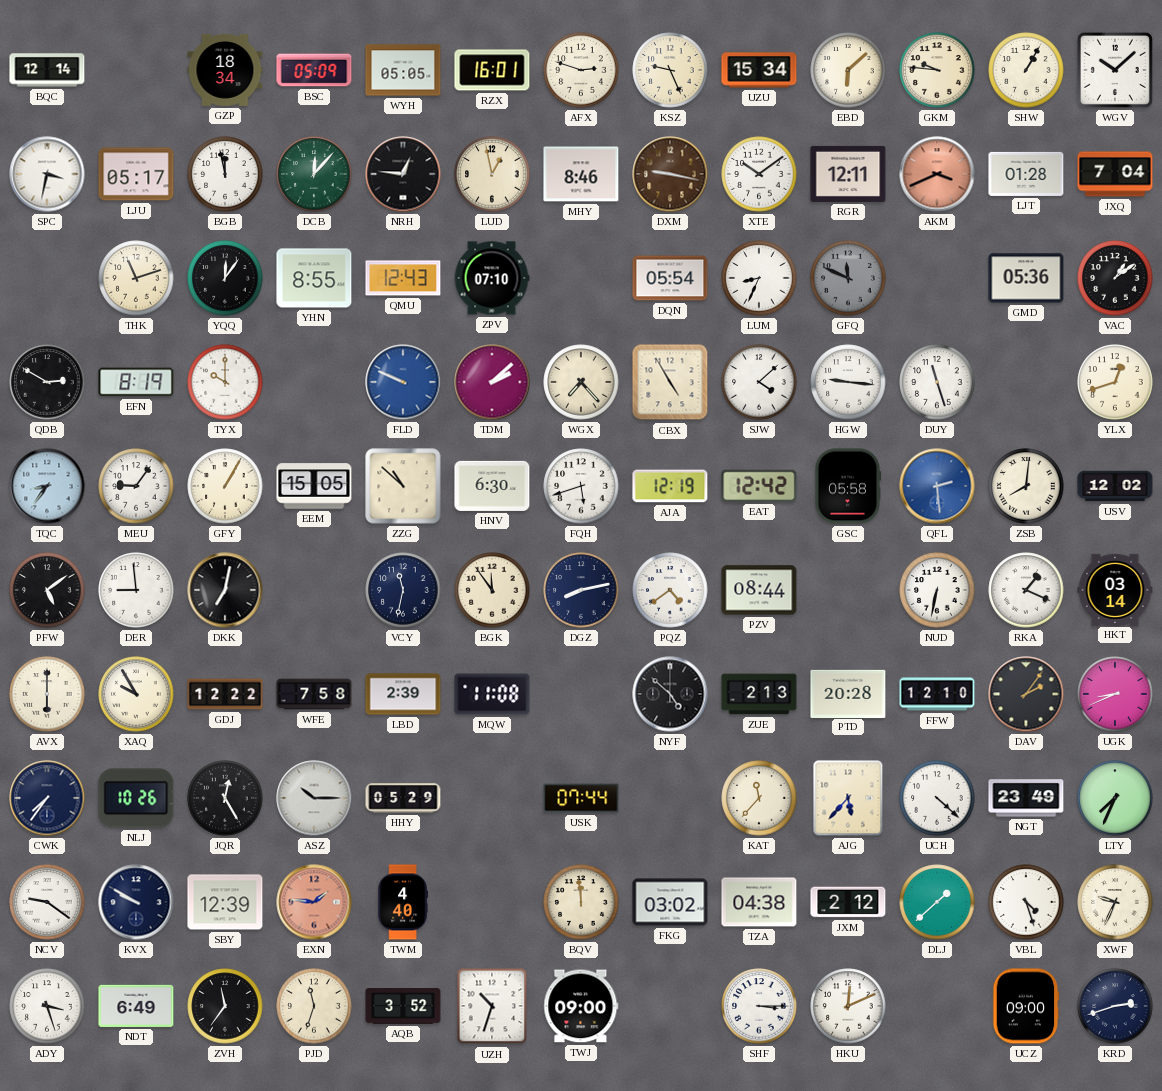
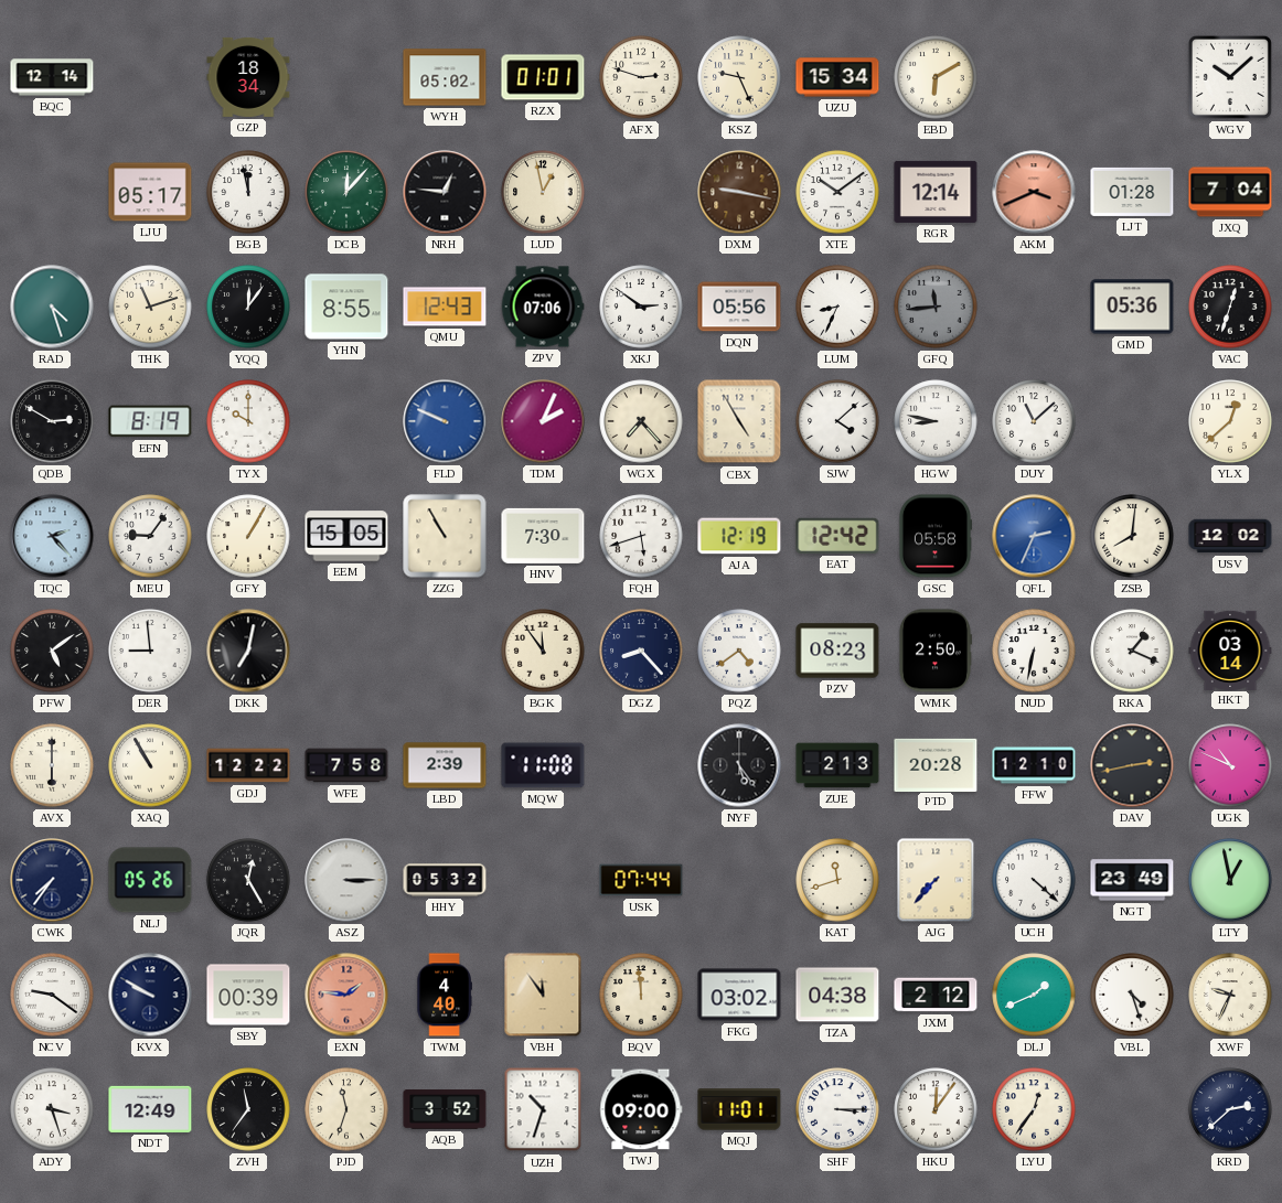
BSC: 05:09 -> none (314, 70)
WYH: 05:05 -> 05:02 (445, 77)
RZX: 16:01 -> 01:01 (543, 77)
EBD: 6:08 -> 6:10 (936, 77)
GKM: 9:46 -> none (937, 70)
SHW: 1:05 -> none (1026, 70)
SPC: 3:32 -> none (47, 174)
MHY: 8:46 -> none (581, 174)
RGR: 12:11 -> 12:14 (936, 192)
RAD: none -> 4:27 (52, 307)
ZPV: 07:10 -> 07:06 (543, 307)
XKJ: none -> 2:51 (641, 307)
DQN: 05:54 -> 05:56 (739, 307)
GFQ: 11:49 -> 11:44 (936, 307)
VAC: 1:09 -> 12:33 (1230, 307)
TDM: 2:08 -> 2:04 (543, 421)
HGW: 9:16 -> 8:47 (936, 421)
DUY: 11:27 -> 11:08 (1034, 421)
YLX: 12:42 -> 12:38 (1230, 421)
TQC: 8:36 -> 2:23 (52, 536)
ZZG: 10:52 -> 10:55 (445, 536)
HNV: 6:30 -> 7:30 (543, 536)
QFL: 2:29 -> 2:34 (1034, 536)
VCY: 11:32 -> none (403, 590)
DGZ: 8:13 -> 8:23 (641, 651)
PZV: 08:44 -> 08:23 (837, 651)
WMK: none -> 2:50 (934, 651)
XAQ: 9:55 -> 10:55 (150, 765)
NYF: 4:52 -> 5:24 (739, 765)
DAV: 2:06 -> 2:43 (1132, 765)
UGK: 8:41 -> 10:49 (1230, 765)
NLJ: 10:26 -> 05:26 (150, 880)
ASZ: 10:15 -> 3:15 (346, 880)
HHY: 05:29 -> 05:32 (445, 880)
KAT: 11:37 -> 11:42 (837, 880)
AJG: 5:37 -> 7:37 (936, 880)
LTY: 7:34 -> 12:58 (1230, 880)
SBY: 12:39 -> 00:39 (248, 995)
VBH: none -> 11:54 (543, 995)
DLJ: 1:38 -> 1:41 (1034, 995)
NDT: 6:49 -> 12:49 (150, 1109)
MQJ: none -> 11:01 (739, 1109)
HKU: 12:11 -> 12:06 (936, 1109)
LYU: none -> 12:36 (1034, 1109)
UCZ: 09:00 -> none (1026, 1006)
KRD: 2:42 -> 2:38 (1230, 1109)
